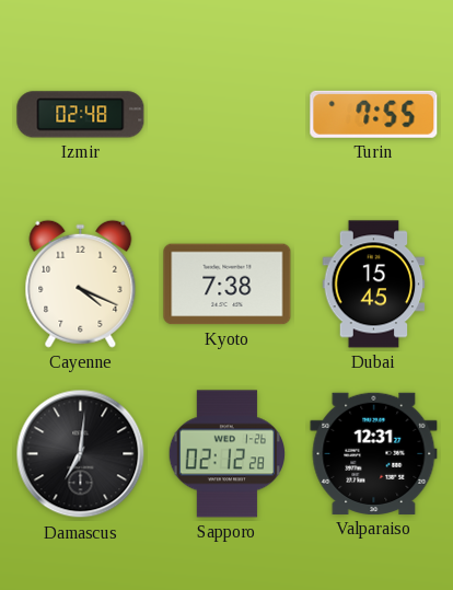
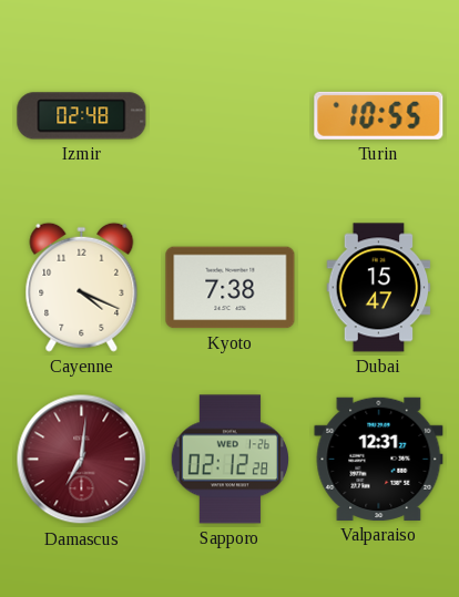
Turin: 7:55 -> 10:55 (379, 115)
Dubai: 15:45 -> 15:47 (379, 288)
Damascus dial: black -> burgundy (82, 460)
